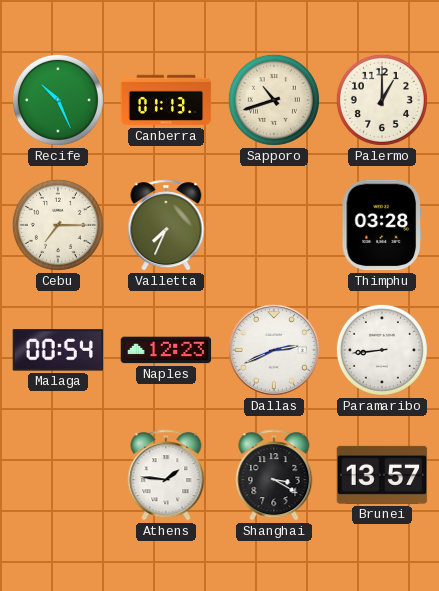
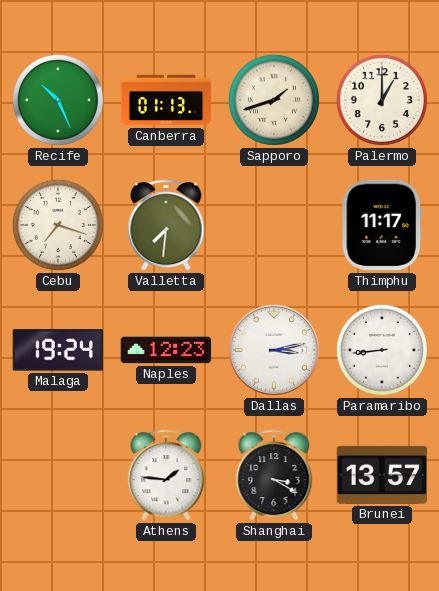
Sapporo: 10:42 -> 1:42 (274, 100)
Cebu: 7:15 -> 7:18 (58, 225)
Valletta: 7:34 -> 7:31 (166, 225)
Thimphu: 03:28 -> 11:17 (381, 225)
Malaga: 00:54 -> 19:24 (58, 350)
Dallas: 2:41 -> 3:13 (274, 350)
